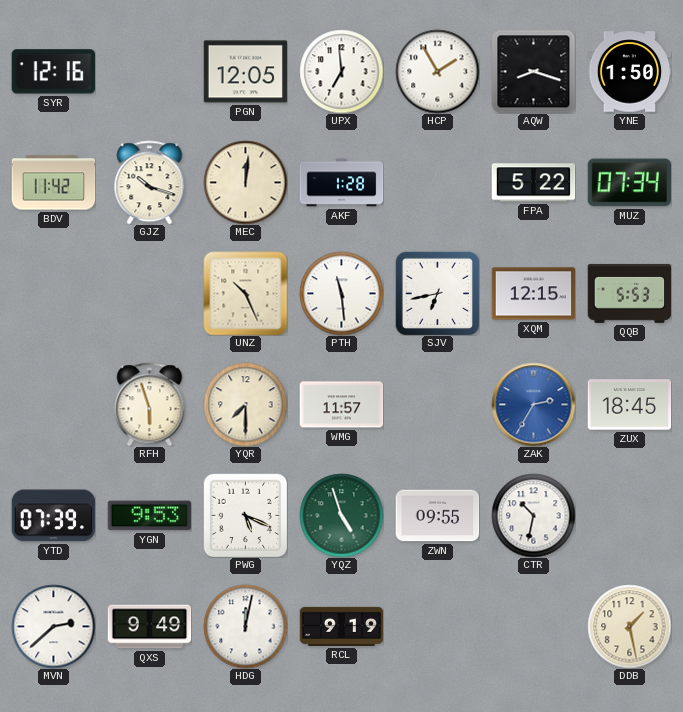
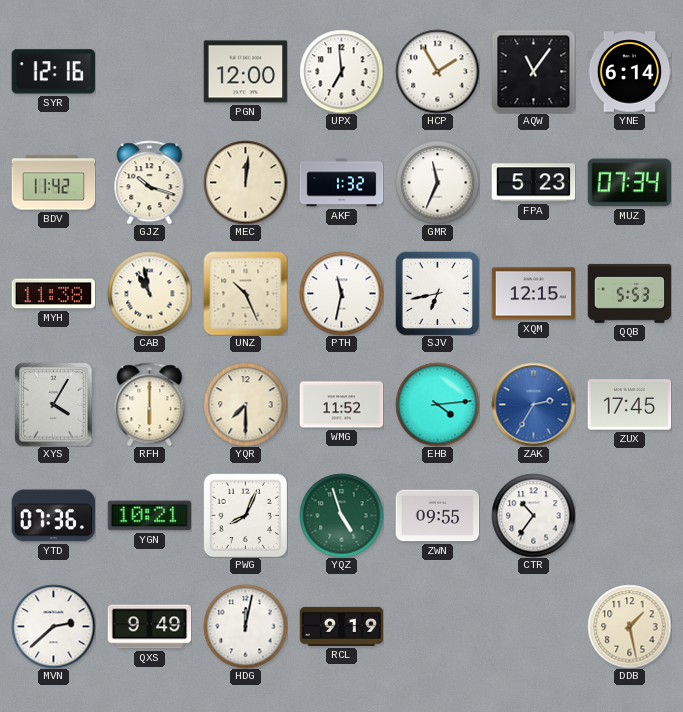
PGN: 12:05 -> 12:00 (245, 72)
AQW: 8:18 -> 11:06 (533, 71)
YNE: 1:50 -> 6:14 (629, 72)
AKF: 1:28 -> 1:32 (341, 183)
GMR: none -> 11:34 (437, 182)
FPA: 5:22 -> 5:23 (533, 183)
MYH: none -> 11:38 (53, 294)
CAB: none -> 10:58 (149, 293)
PTH: 11:29 -> 11:32 (341, 293)
XYS: none -> 4:05 (54, 404)
RFH: 5:57 -> 6:00 (150, 404)
WMG: 11:57 -> 11:52 (341, 405)
EHB: none -> 4:14 (437, 404)
ZUX: 18:45 -> 17:45 (629, 405)
YTD: 07:39 -> 07:36 (53, 516)
YGN: 9:53 -> 10:21 (149, 516)
PWG: 5:19 -> 8:04 (245, 515)
CTR: 10:32 -> 10:36 (533, 515)
